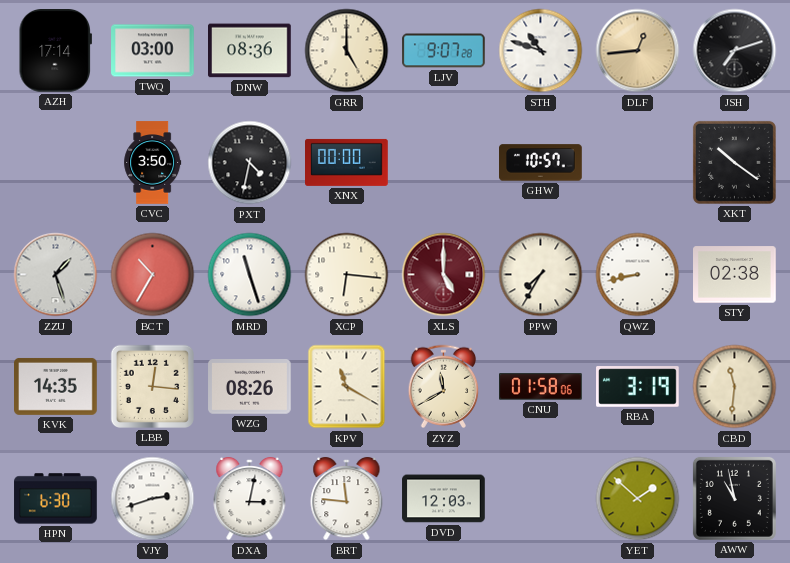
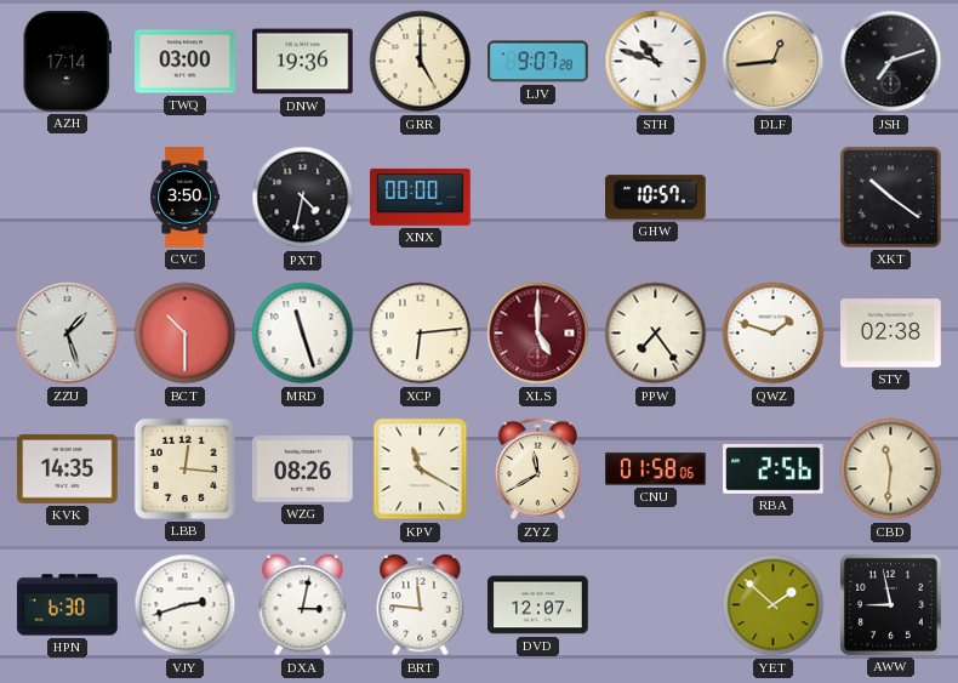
DNW: 08:36 -> 19:36 (303, 62)
BCT: 10:35 -> 10:30 (186, 334)
XCP: 6:16 -> 6:14 (421, 334)
PPW: 7:35 -> 7:24 (656, 334)
QWZ: 8:43 -> 1:48 (774, 334)
RBA: 3:19 -> 2:56 (774, 469)
DVD: 12:03 -> 12:07 (538, 605)
AWW: 10:58 -> 8:58 (890, 604)
